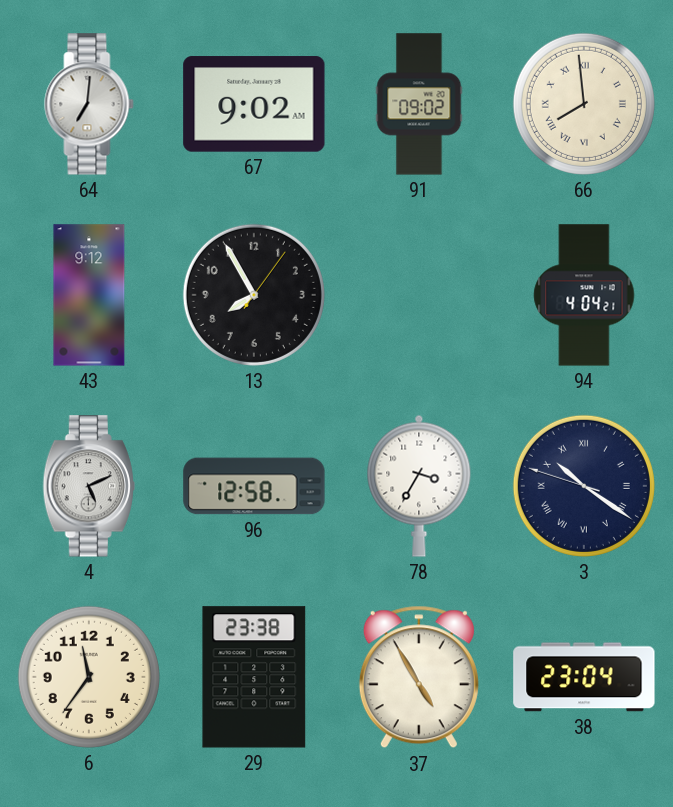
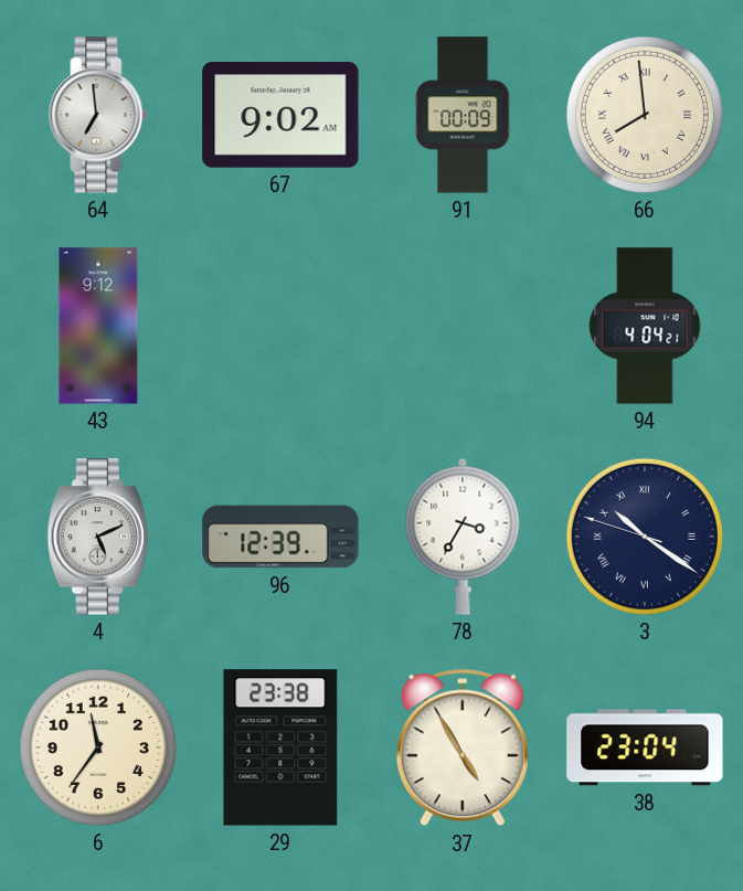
64: 7:01 -> 6:59 (98, 115)
91: 09:02 -> 00:09 (463, 115)
13: 7:55 -> none (254, 295)
96: 12:58 -> 12:39 (280, 537)
